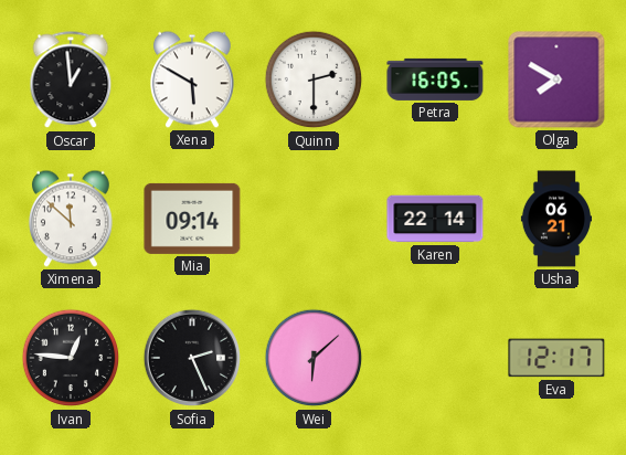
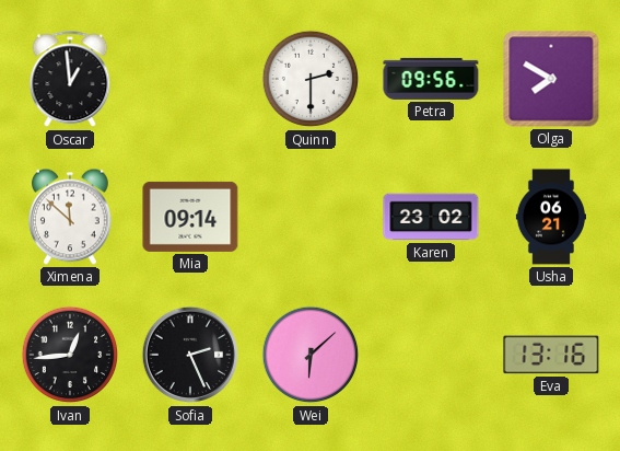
Xena: 5:50 -> none (192, 80)
Petra: 16:05 -> 09:56 (431, 79)
Karen: 22:14 -> 23:02 (431, 217)
Ivan: 12:46 -> 12:44 (70, 355)
Eva: 12:17 -> 13:16 (551, 355)
